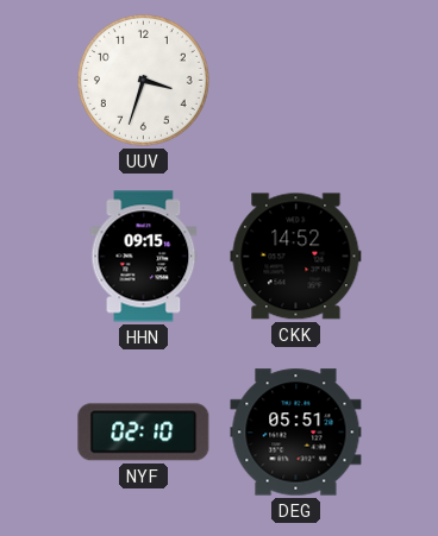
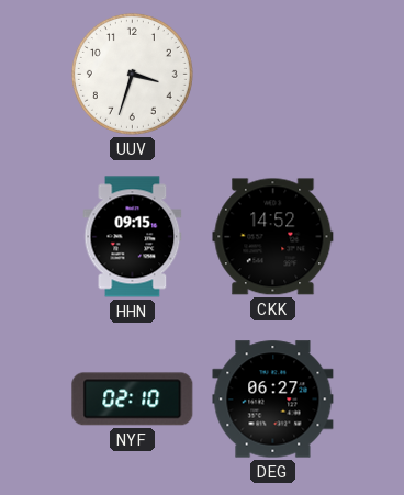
DEG: 05:51 -> 06:27 (273, 400)
